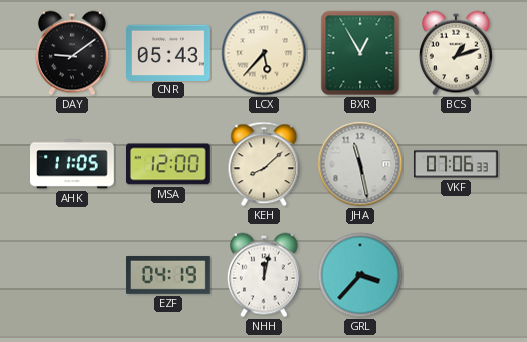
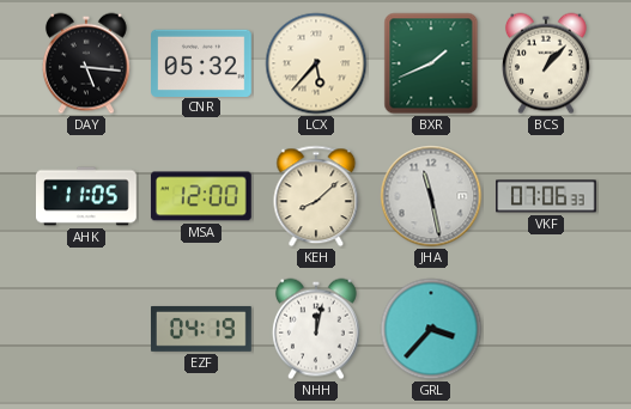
DAY: 9:09 -> 5:16 (86, 63)
CNR: 05:43 -> 05:32 (202, 62)
BXR: 12:55 -> 1:41 (431, 63)
BCS: 1:12 -> 1:07 (546, 63)
